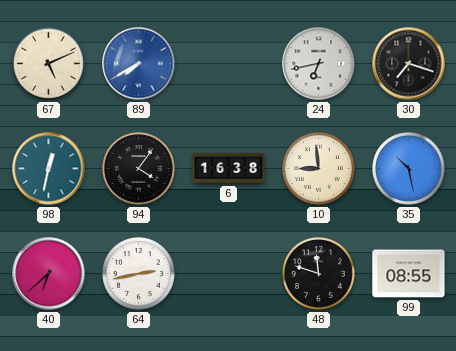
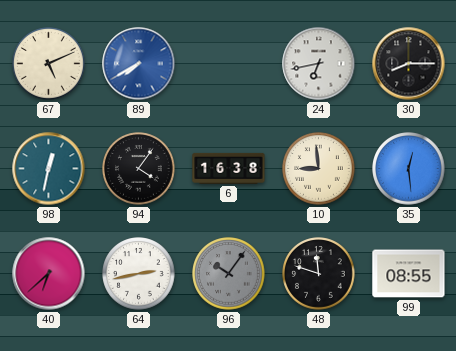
30: 7:18 -> 8:15 (409, 64)
35: 10:28 -> 12:29 (409, 169)
96: none -> 10:06 (229, 274)
